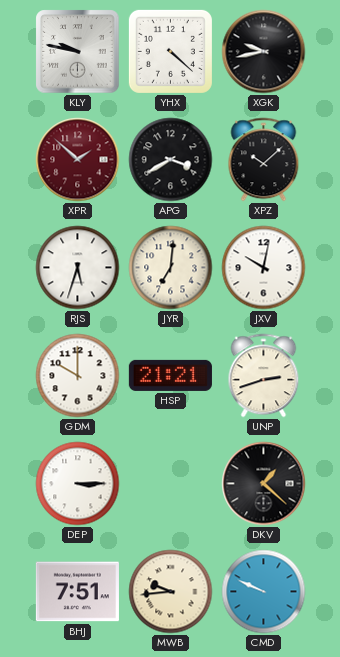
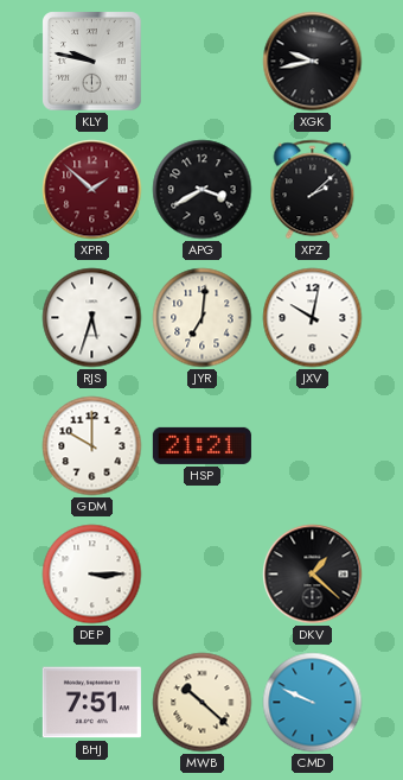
YHX: 4:22 -> none (170, 51)
XPZ: 10:08 -> 2:08 (313, 190)
UNP: 2:42 -> none (264, 376)
MWB: 9:44 -> 10:22 (203, 703)
